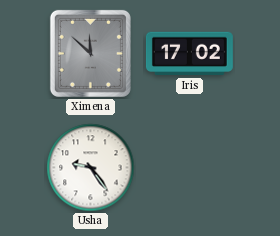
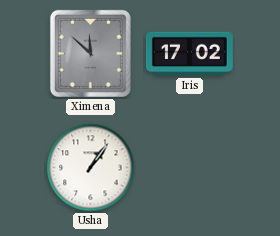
Usha: 9:24 -> 1:06 (91, 168)
